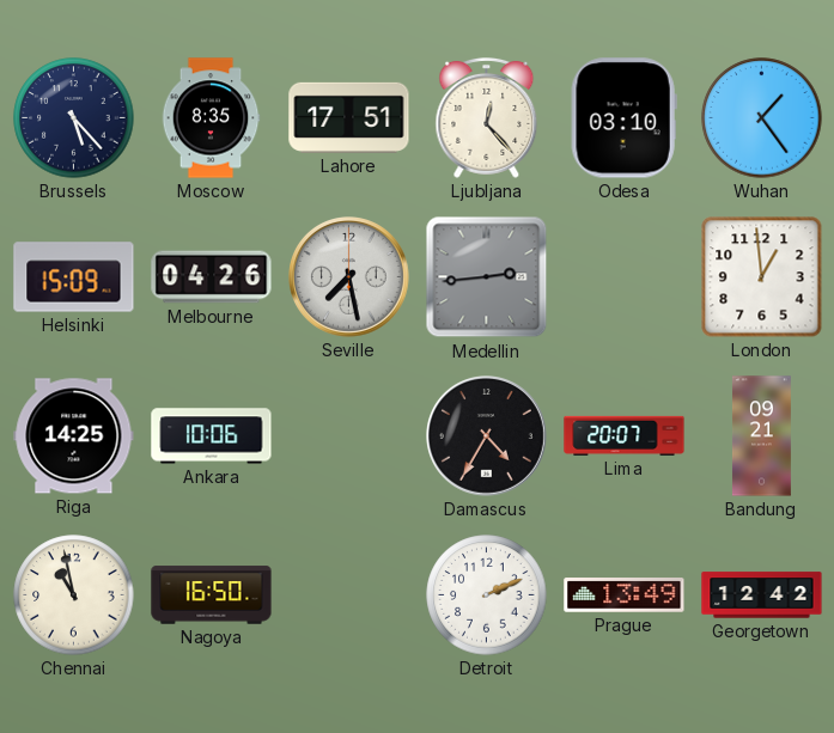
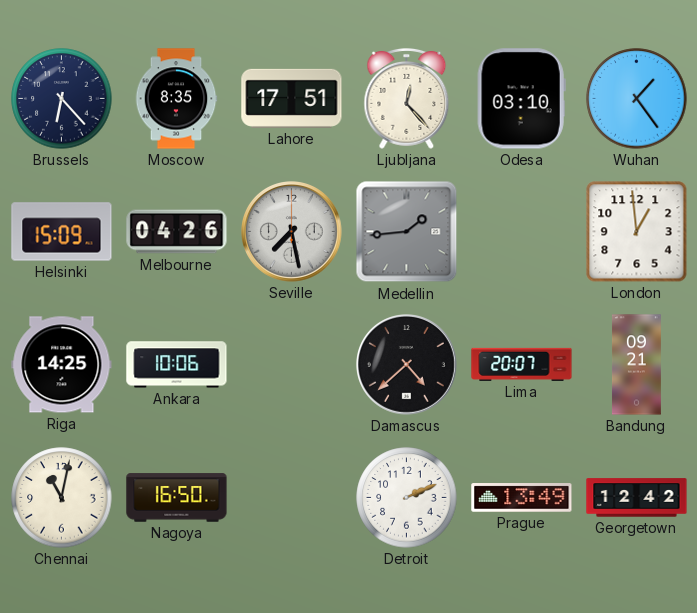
Brussels: 5:23 -> 6:23 (62, 99)
Medellin: 2:44 -> 1:44 (407, 232)
Damascus: 4:35 -> 4:38 (407, 365)
Chennai: 10:58 -> 11:02 (62, 498)
